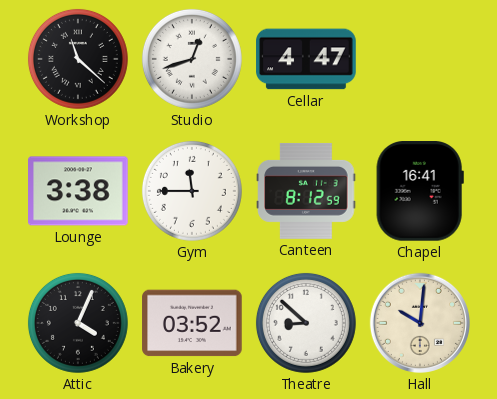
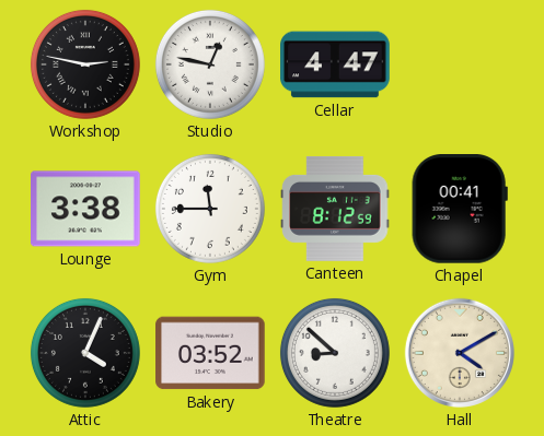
Workshop: 11:22 -> 2:47 (85, 64)
Studio: 12:42 -> 12:47 (210, 64)
Chapel: 16:41 -> 00:41 (460, 210)
Hall: 10:01 -> 4:10 (460, 353)
